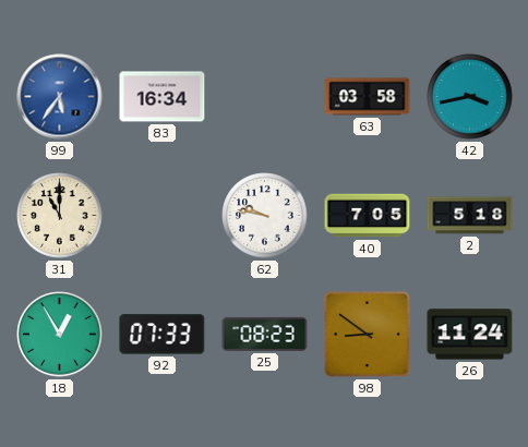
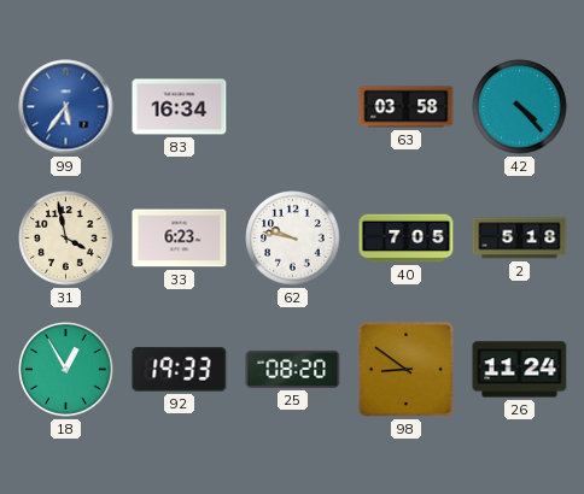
42: 3:43 -> 4:23 (520, 107)
31: 11:00 -> 3:58 (66, 239)
33: none -> 6:23 (180, 239)
92: 07:33 -> 19:33 (180, 370)
25: 08:23 -> 08:20 (293, 369)
